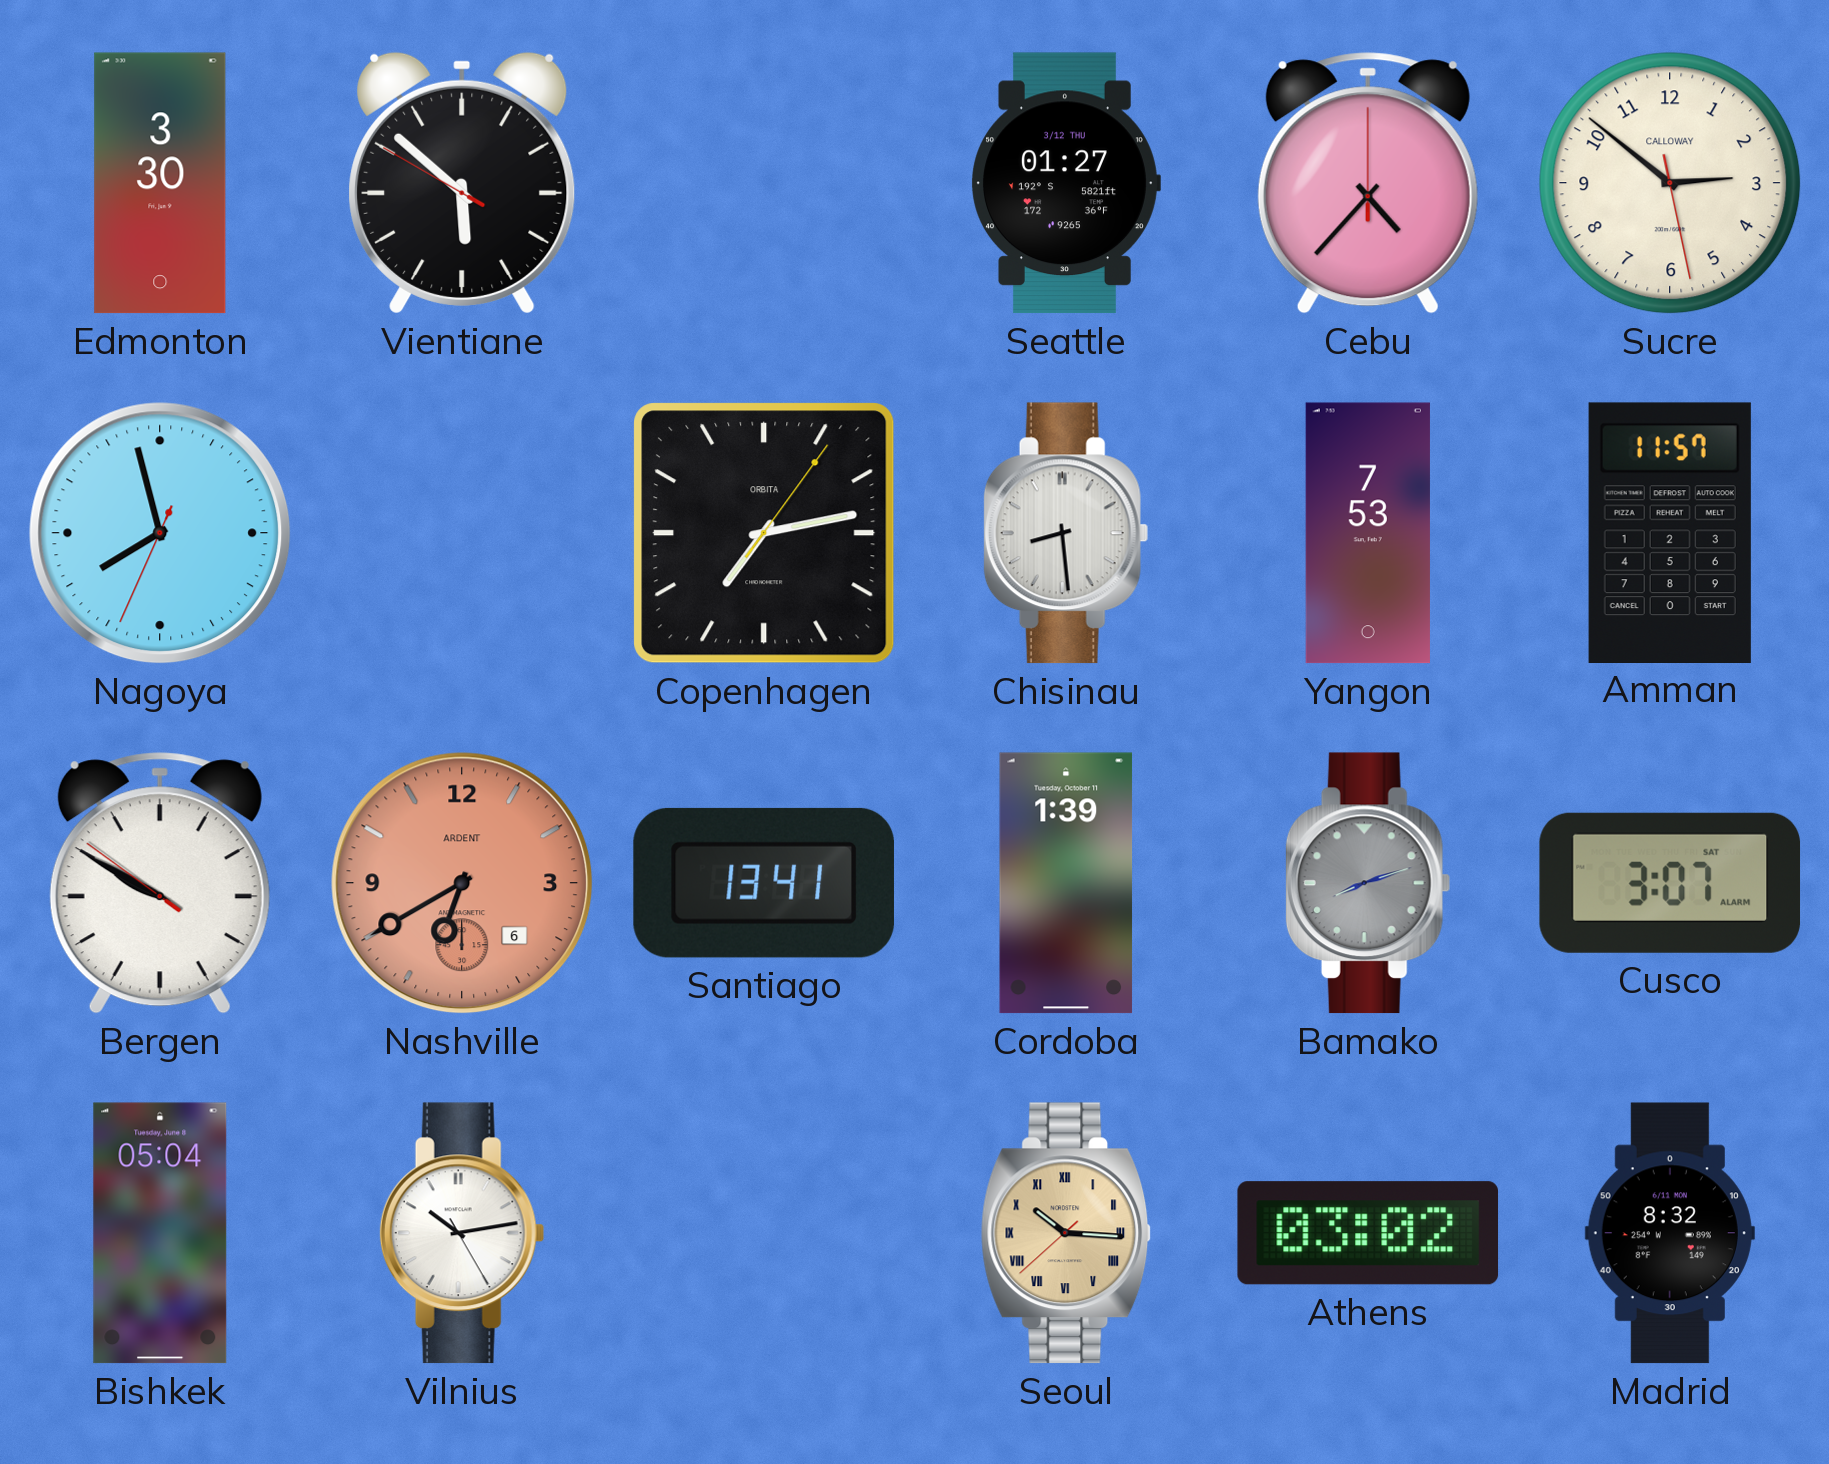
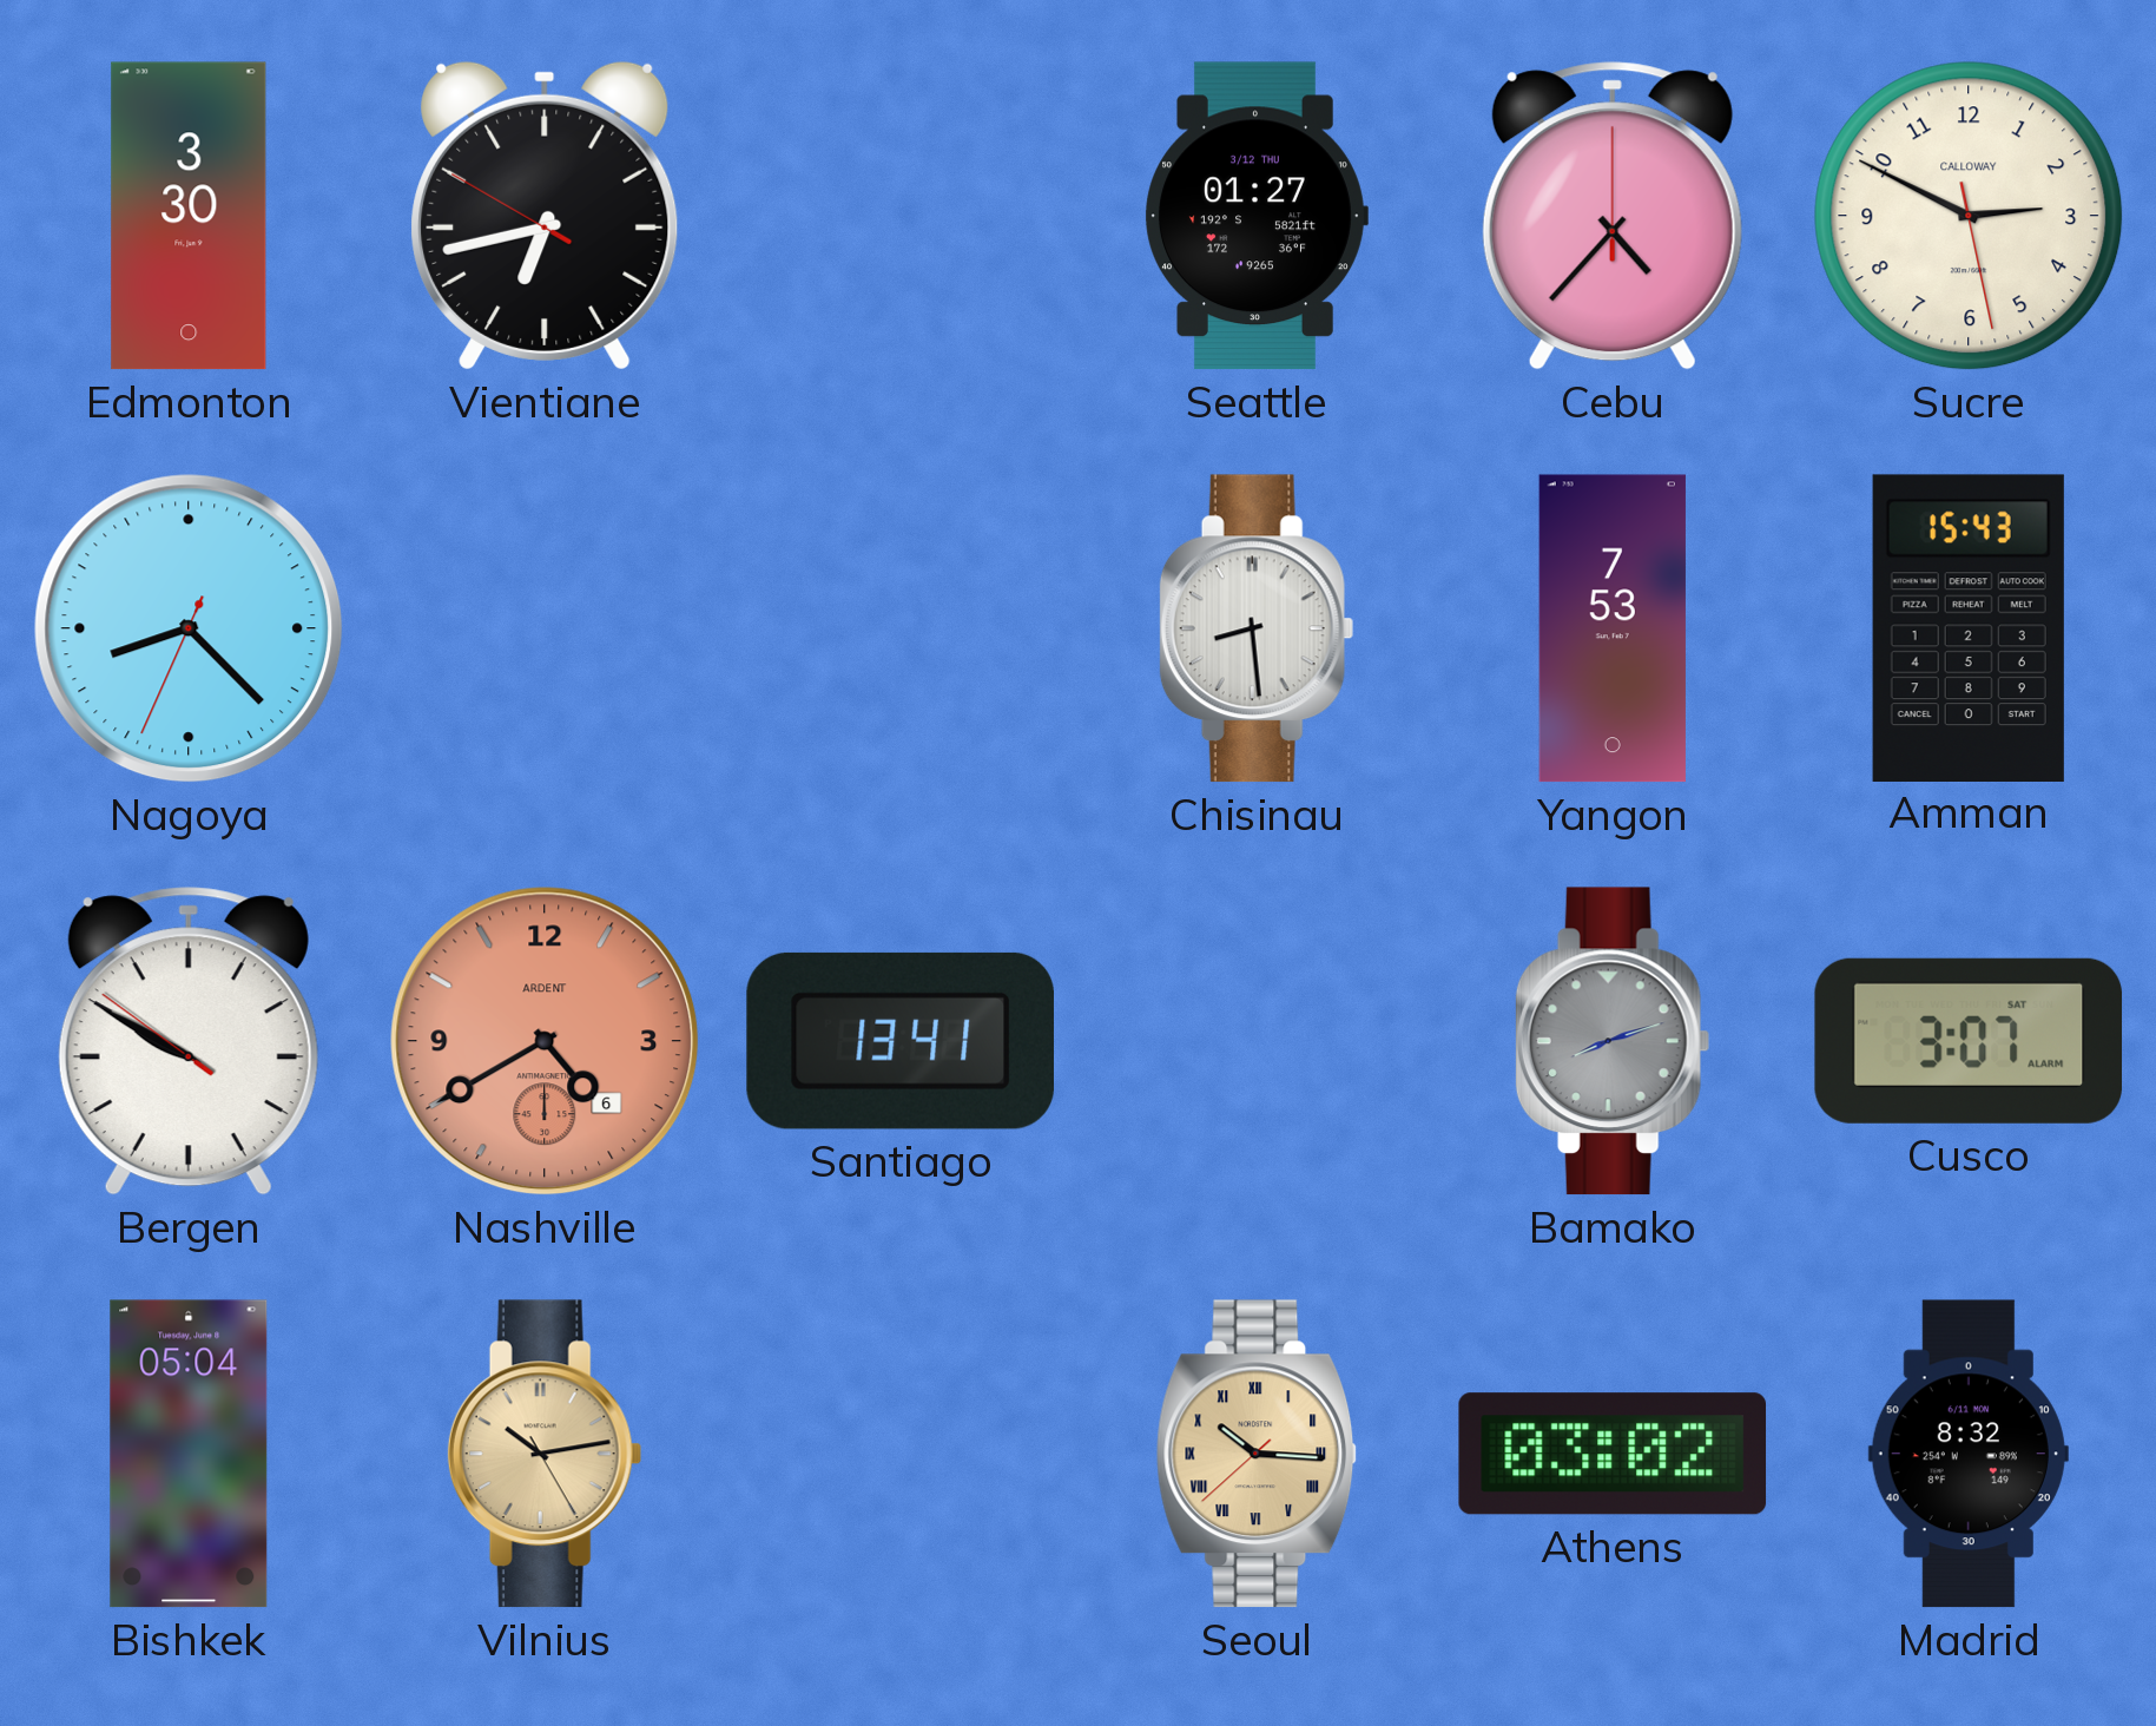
Vientiane: 5:51 -> 6:42 (545, 216)
Sucre: 2:51 -> 2:49 (1969, 216)
Nagoya: 7:57 -> 8:22 (189, 628)
Copenhagen: 7:13 -> none (764, 533)
Amman: 11:57 -> 15:43 (1969, 627)
Nashville: 6:40 -> 4:40 (545, 1041)
Cordoba: 1:39 -> none (1066, 883)
Vilnius dial: white -> champagne (545, 1454)
